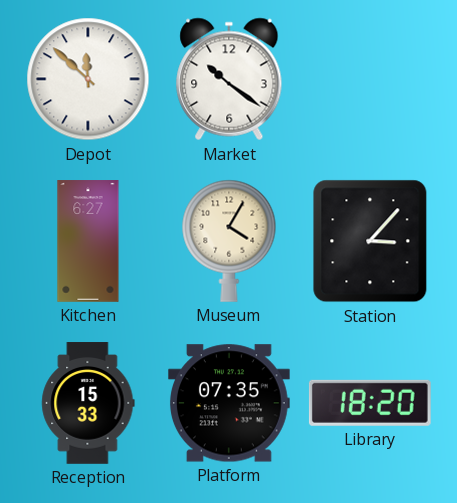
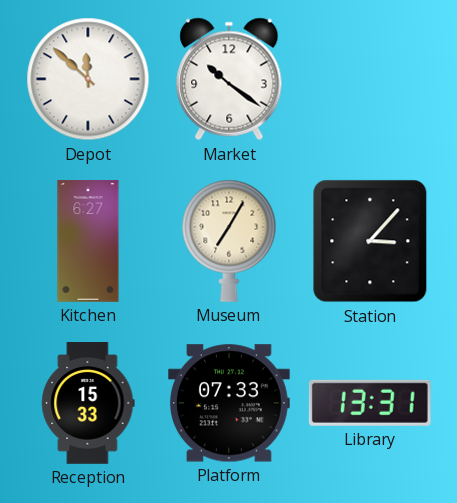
Museum: 4:05 -> 7:05 (229, 241)
Platform: 07:35 -> 07:33 (230, 403)
Library: 18:20 -> 13:31 (370, 403)
